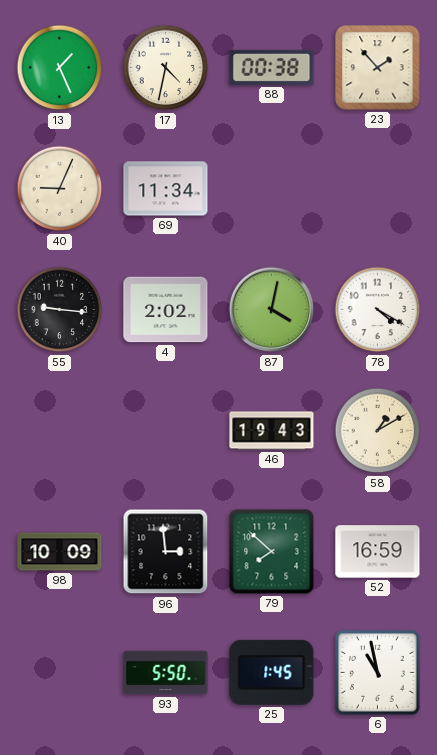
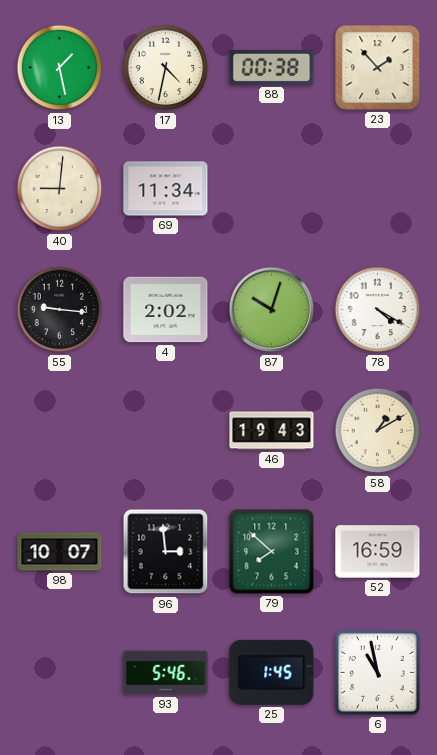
13: 1:26 -> 1:28 (60, 68)
40: 9:04 -> 9:01 (60, 189)
87: 4:02 -> 10:03 (272, 310)
98: 10:09 -> 10:07 (60, 552)
93: 5:50 -> 5:46 (166, 673)
